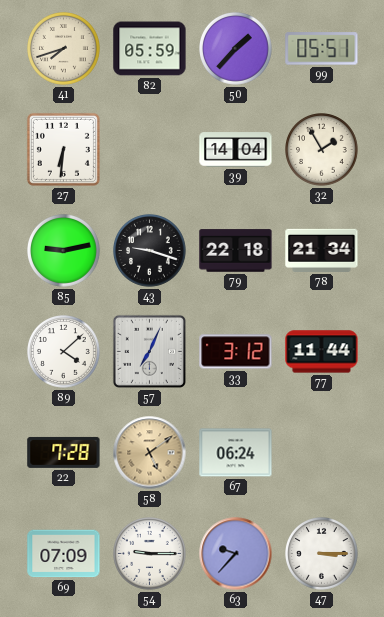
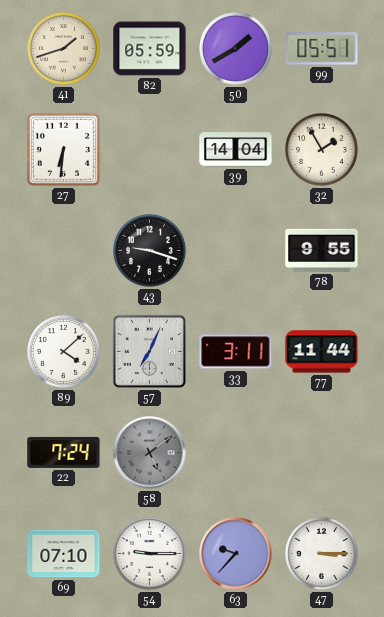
41: 7:42 -> 1:42 (64, 49)
50: 1:37 -> 1:40 (236, 49)
85: 9:13 -> none (64, 251)
79: 22:18 -> none (236, 251)
78: 21:34 -> 9:55 (322, 250)
33: 3:12 -> 3:11 (236, 352)
22: 7:28 -> 7:24 (64, 452)
58 dial: champagne -> grey (150, 453)
67: 06:24 -> none (236, 453)
69: 07:09 -> 07:10 (64, 554)
